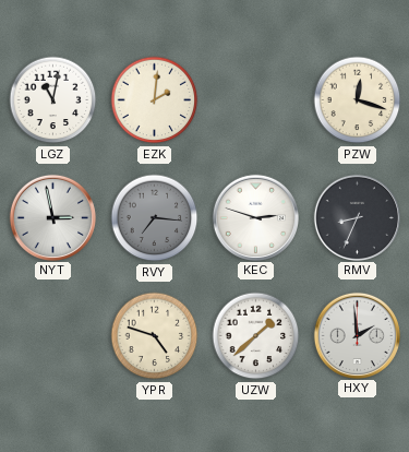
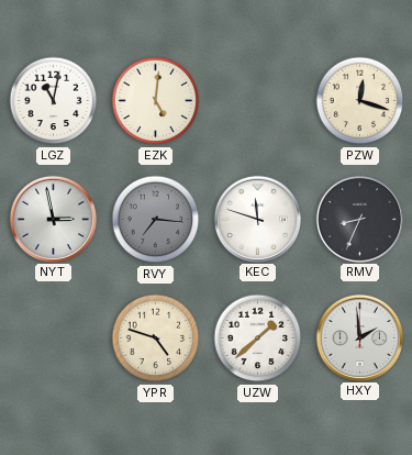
EZK: 2:01 -> 5:01 (156, 101)
KEC: 2:48 -> 11:48 (257, 219)
